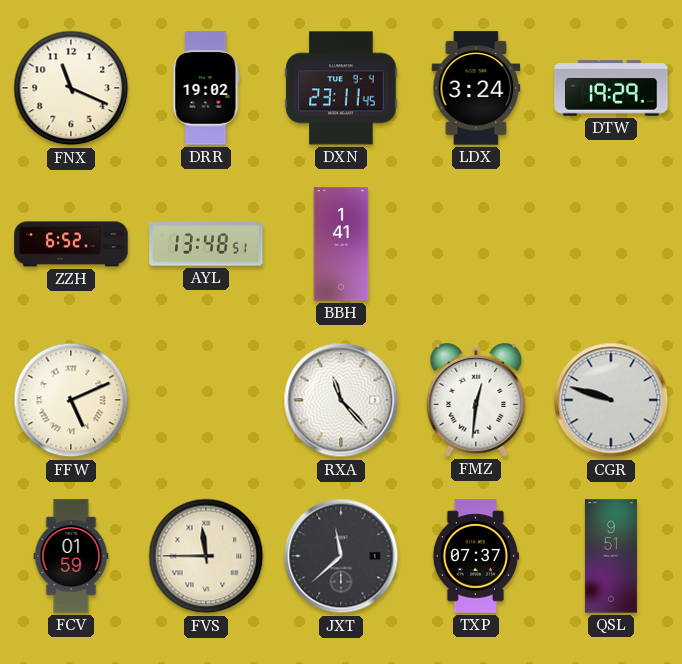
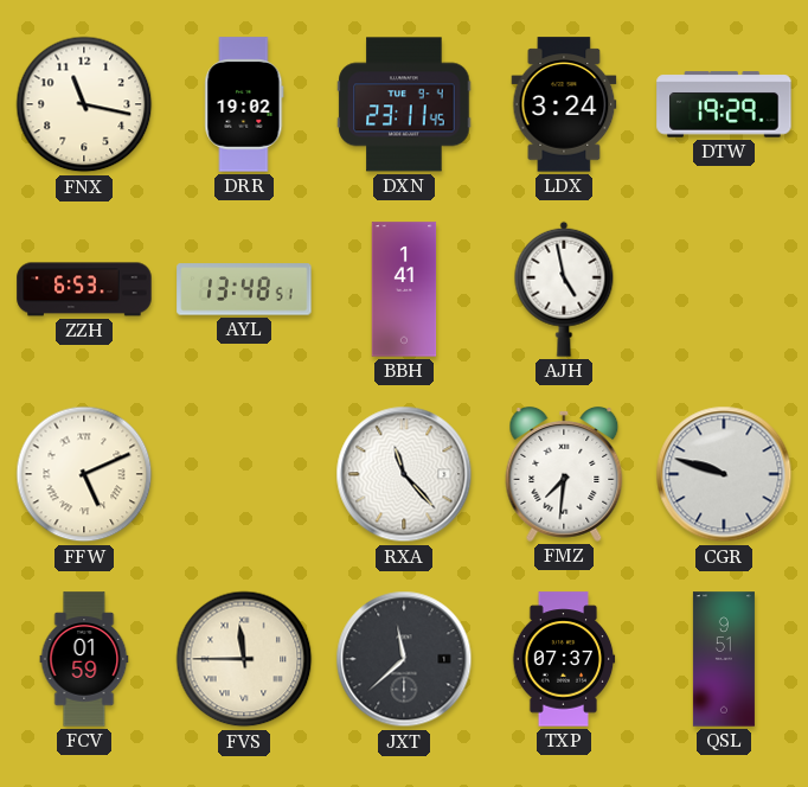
FNX: 11:19 -> 11:17 (84, 104)
ZZH: 6:52 -> 6:53 (84, 289)
AJH: none -> 4:58 (564, 289)
FMZ: 12:31 -> 7:31 (564, 474)
